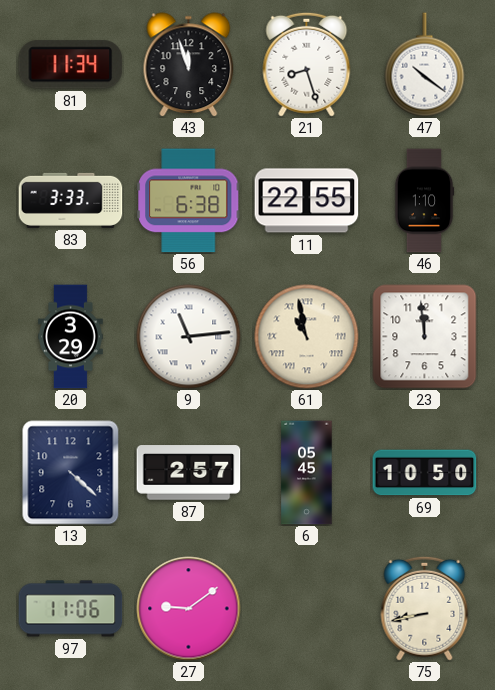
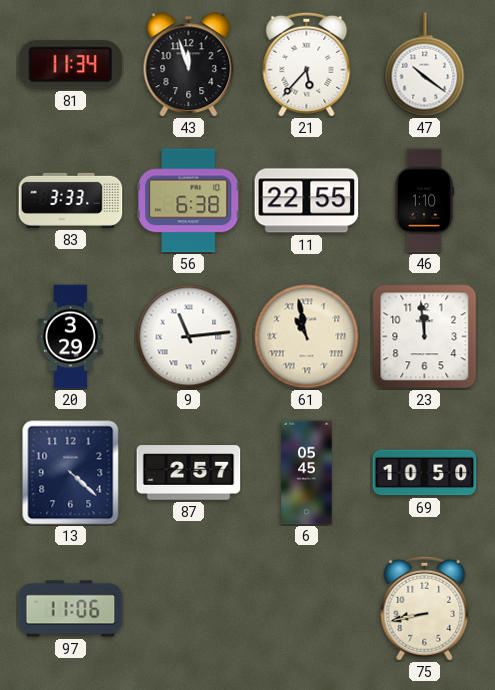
21: 8:27 -> 5:37 (307, 64)
27: 9:09 -> none (189, 609)
